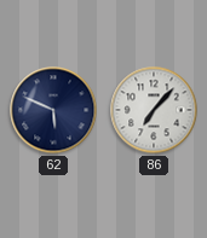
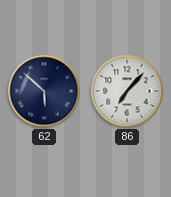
62: 5:49 -> 5:52 (44, 91)
